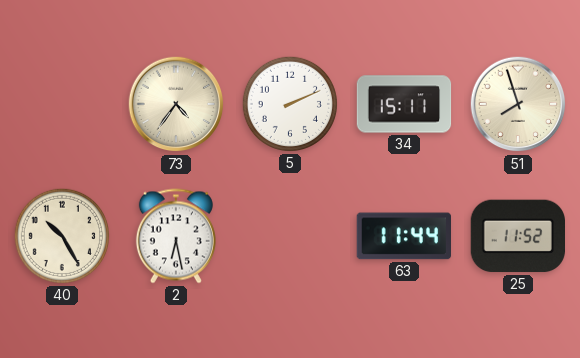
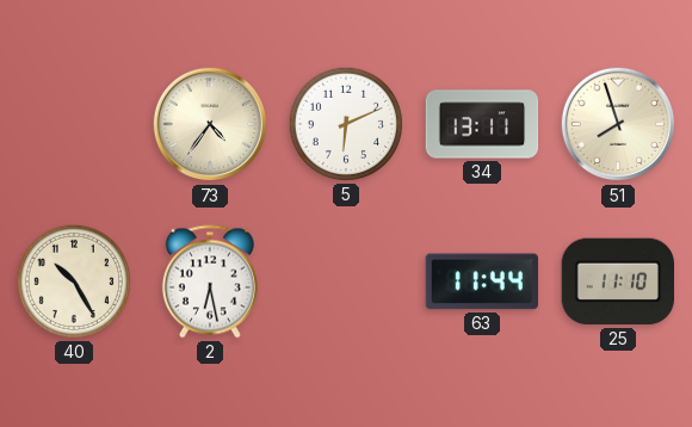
5: 2:11 -> 6:11 (346, 124)
34: 15:11 -> 13:11 (482, 124)
25: 11:52 -> 11:10 (617, 281)
